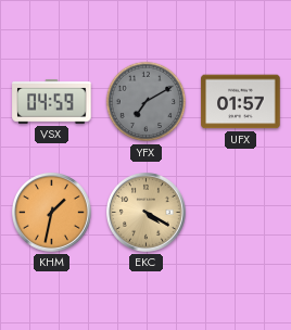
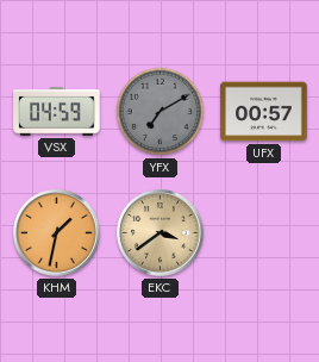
UFX: 01:57 -> 00:57 (264, 112)
EKC: 4:20 -> 3:39 (161, 233)
